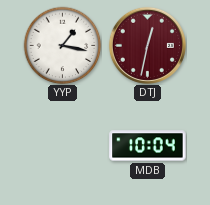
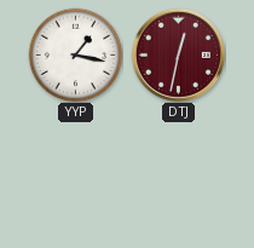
MDB: 10:04 -> none (148, 146)
